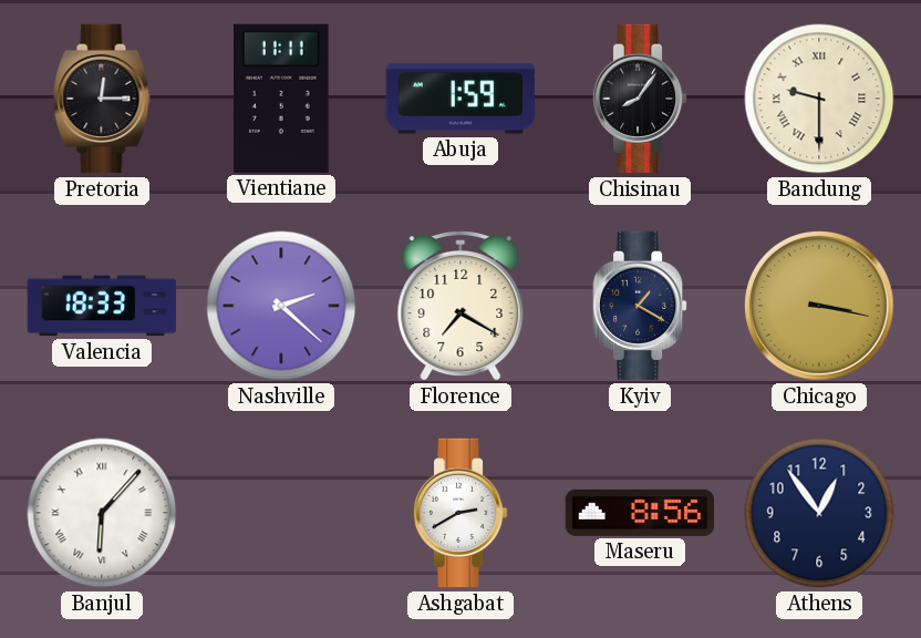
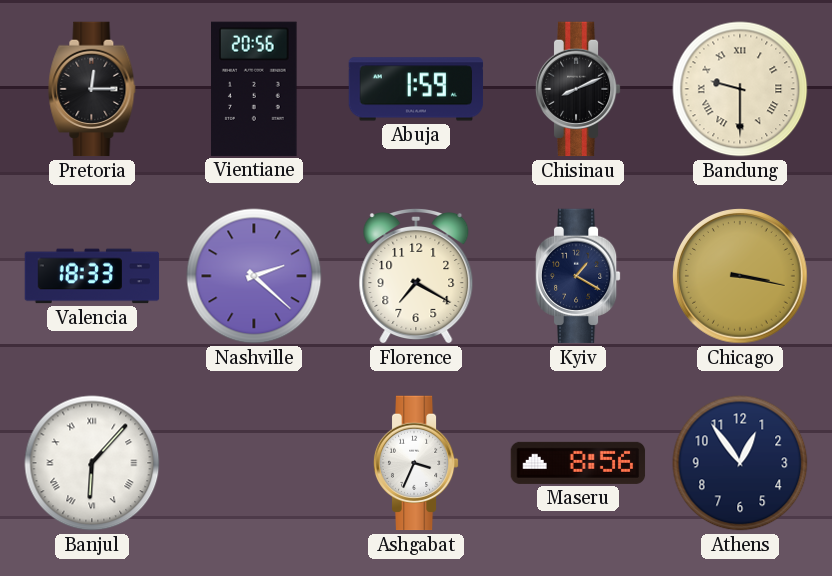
Vientiane: 11:11 -> 20:56 (254, 89)
Chisinau: 8:06 -> 8:11 (578, 89)
Ashgabat: 2:40 -> 3:34 (416, 463)
